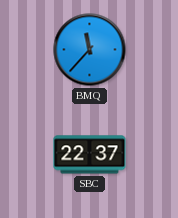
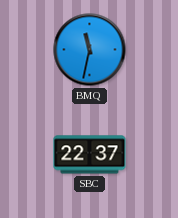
BMQ: 11:37 -> 11:32 (90, 50)
